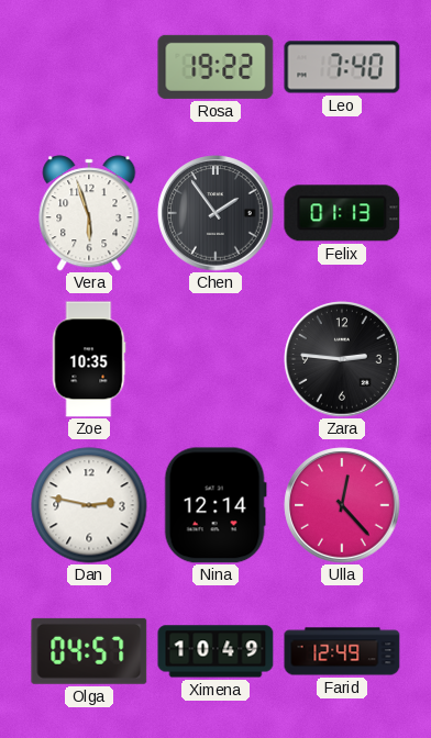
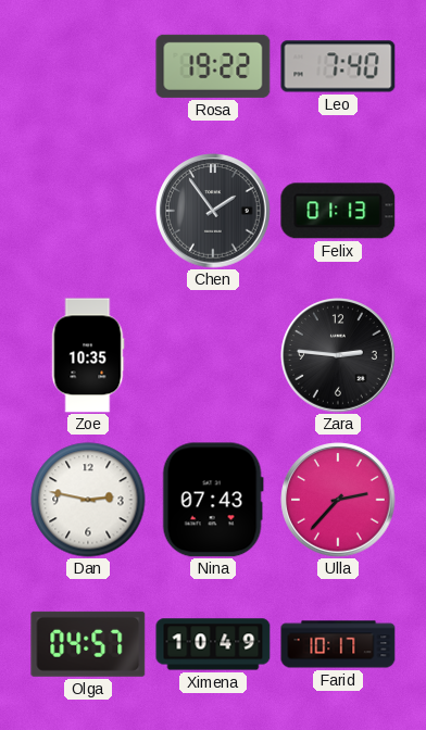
Vera: 5:57 -> none (89, 213)
Nina: 12:14 -> 07:43 (213, 500)
Ulla: 12:23 -> 2:37 (338, 500)
Farid: 12:49 -> 10:17 (338, 644)
